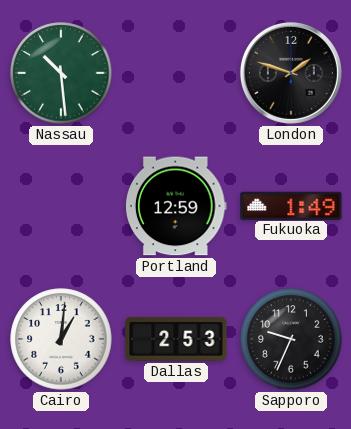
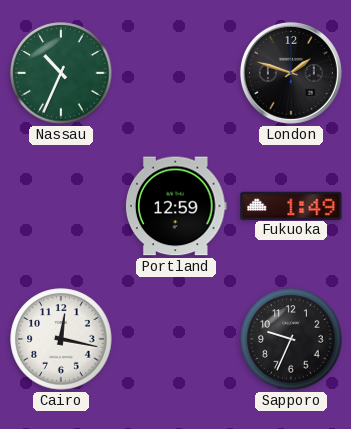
Nassau: 10:29 -> 10:34 (61, 73)
Cairo: 1:01 -> 12:17 (61, 339)
Dallas: 2:53 -> none (176, 339)
